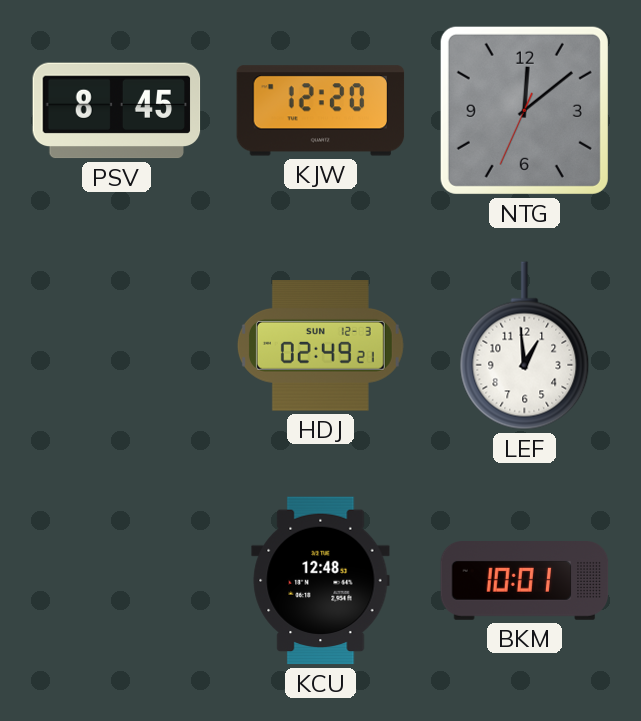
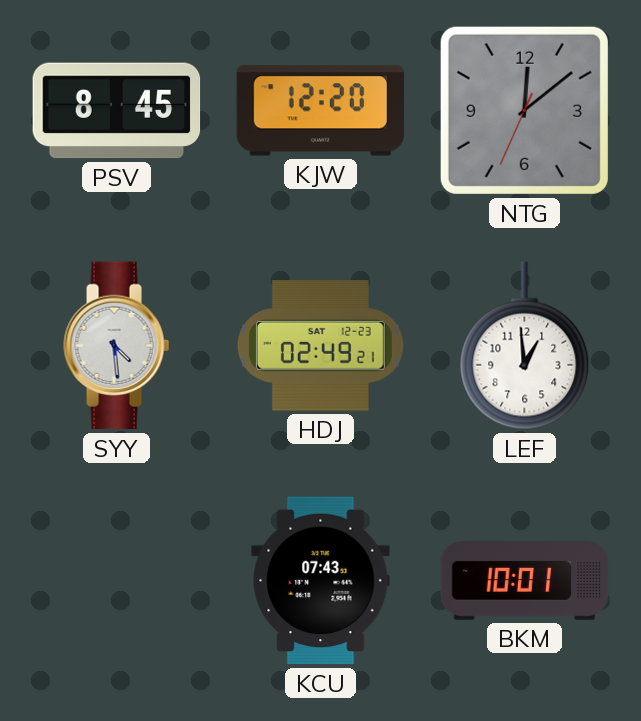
SYY: none -> 4:29 (117, 346)
HDJ date: SUN 12-3 -> SAT 12-23 (320, 346)
KCU: 12:48 -> 07:43 (321, 581)
